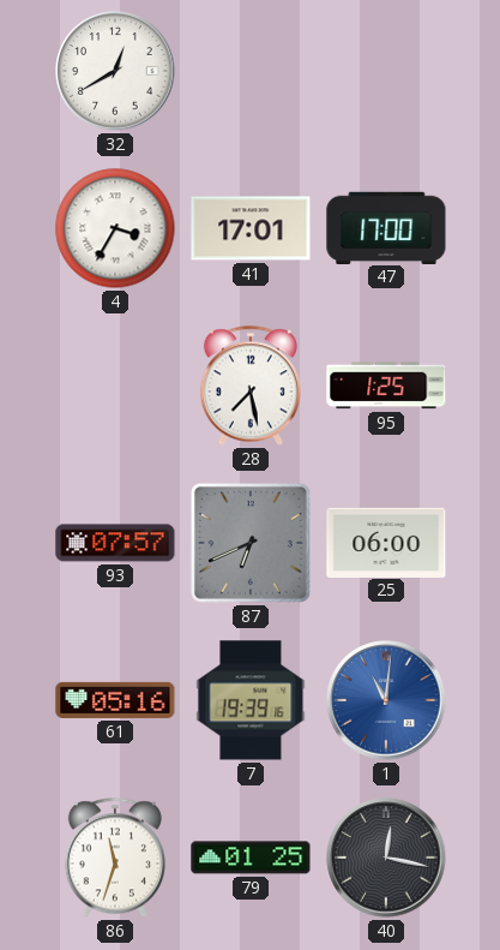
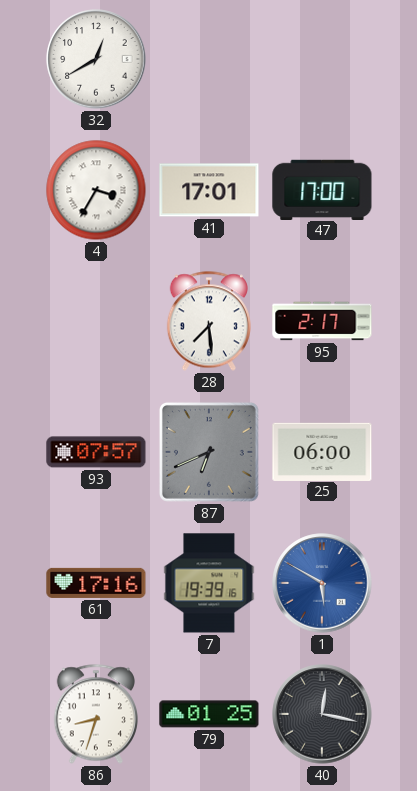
28: 7:28 -> 7:29 (209, 321)
95: 1:25 -> 2:17 (322, 321)
61: 05:16 -> 17:16 (96, 583)
1: 11:01 -> 5:50 (322, 583)
86: 11:33 -> 8:33 (96, 714)
